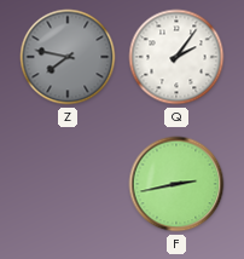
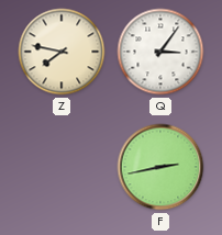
Z dial: grey -> cream (62, 52)
Q: 2:06 -> 3:06 (160, 52)
